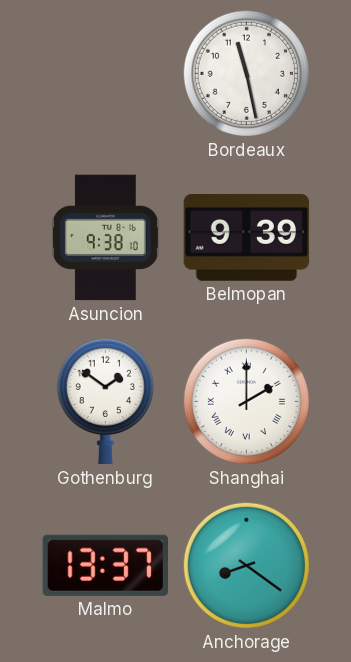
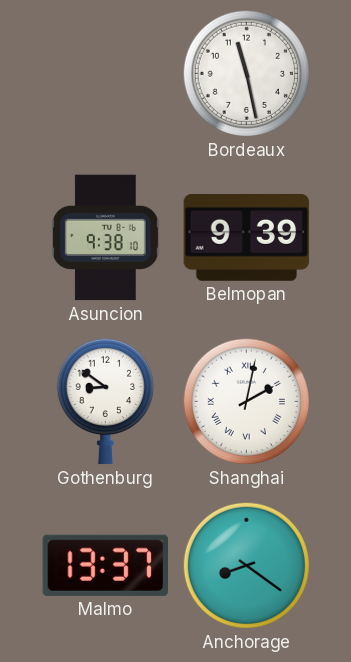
Gothenburg: 1:51 -> 8:51 (105, 401)
Shanghai: 2:00 -> 2:02 (246, 401)
